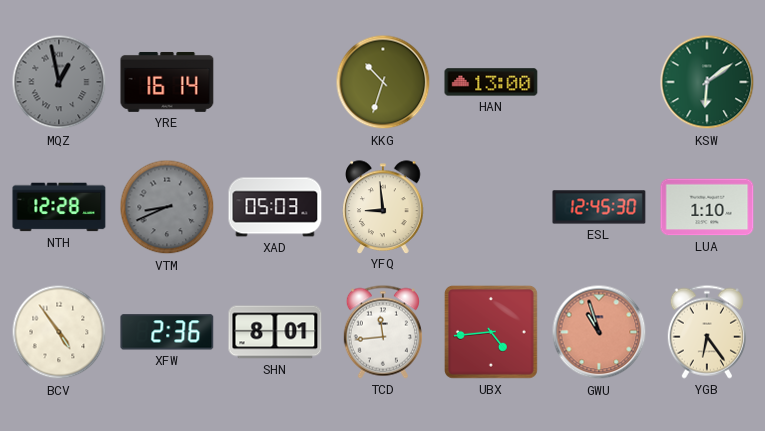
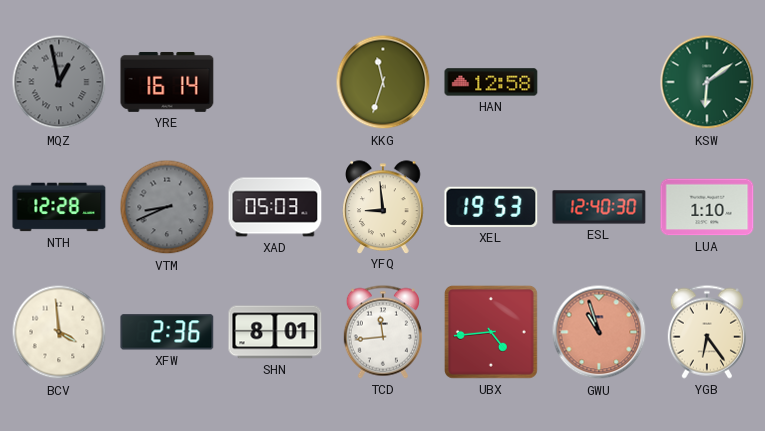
KKG: 10:33 -> 11:33 (383, 82)
HAN: 13:00 -> 12:58 (491, 82)
XEL: none -> 19:53 (491, 207)
ESL: 12:45 -> 12:40 (599, 207)
BCV: 4:54 -> 3:59 (59, 332)
